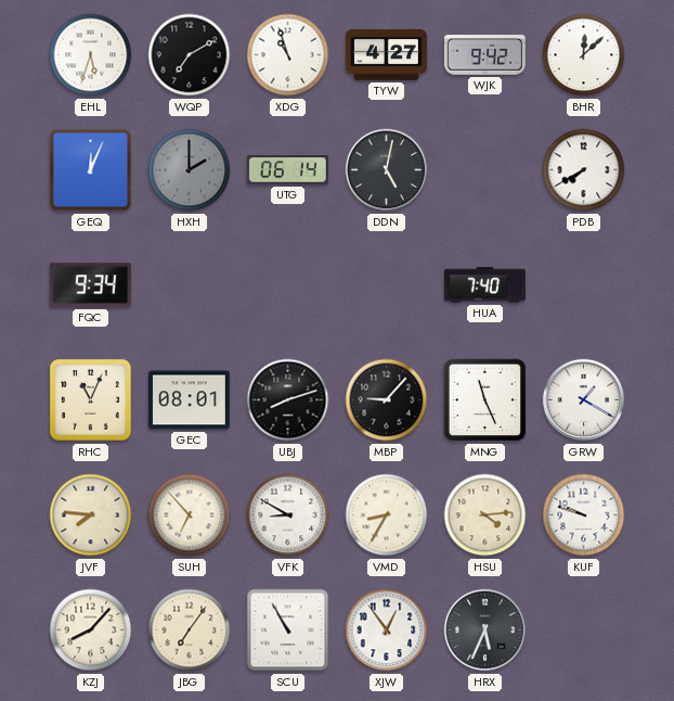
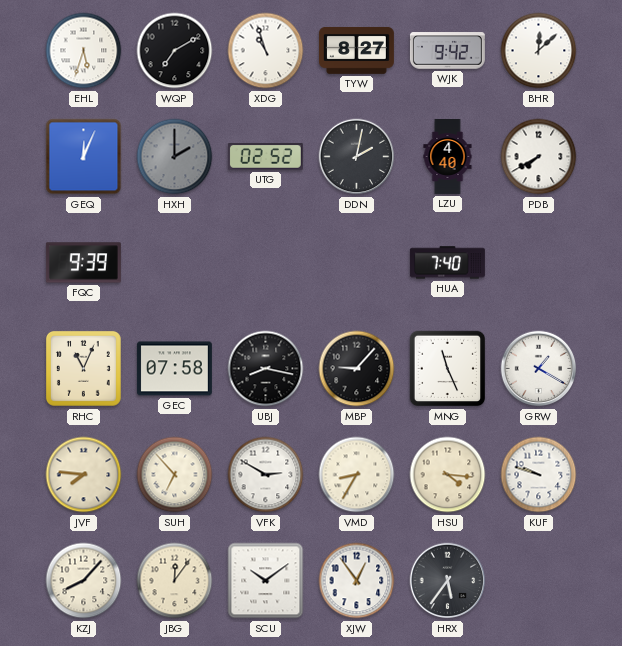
TYW: 4:27 -> 8:27 (356, 51)
UTG: 06:14 -> 02:52 (265, 157)
DDN: 5:02 -> 2:02 (357, 157)
LZU: none -> 4:40 (448, 157)
FQC: 9:34 -> 9:39 (83, 263)
GEC: 08:01 -> 07:58 (174, 369)
UBJ: 8:12 -> 8:17 (266, 369)
VFK: 8:50 -> 2:50 (266, 475)
HSU: 4:14 -> 4:16 (448, 475)
JBG: 7:06 -> 12:06 (175, 581)
SCU: 10:55 -> 10:09 (266, 581)
HRX: 5:34 -> 5:36 (448, 581)
